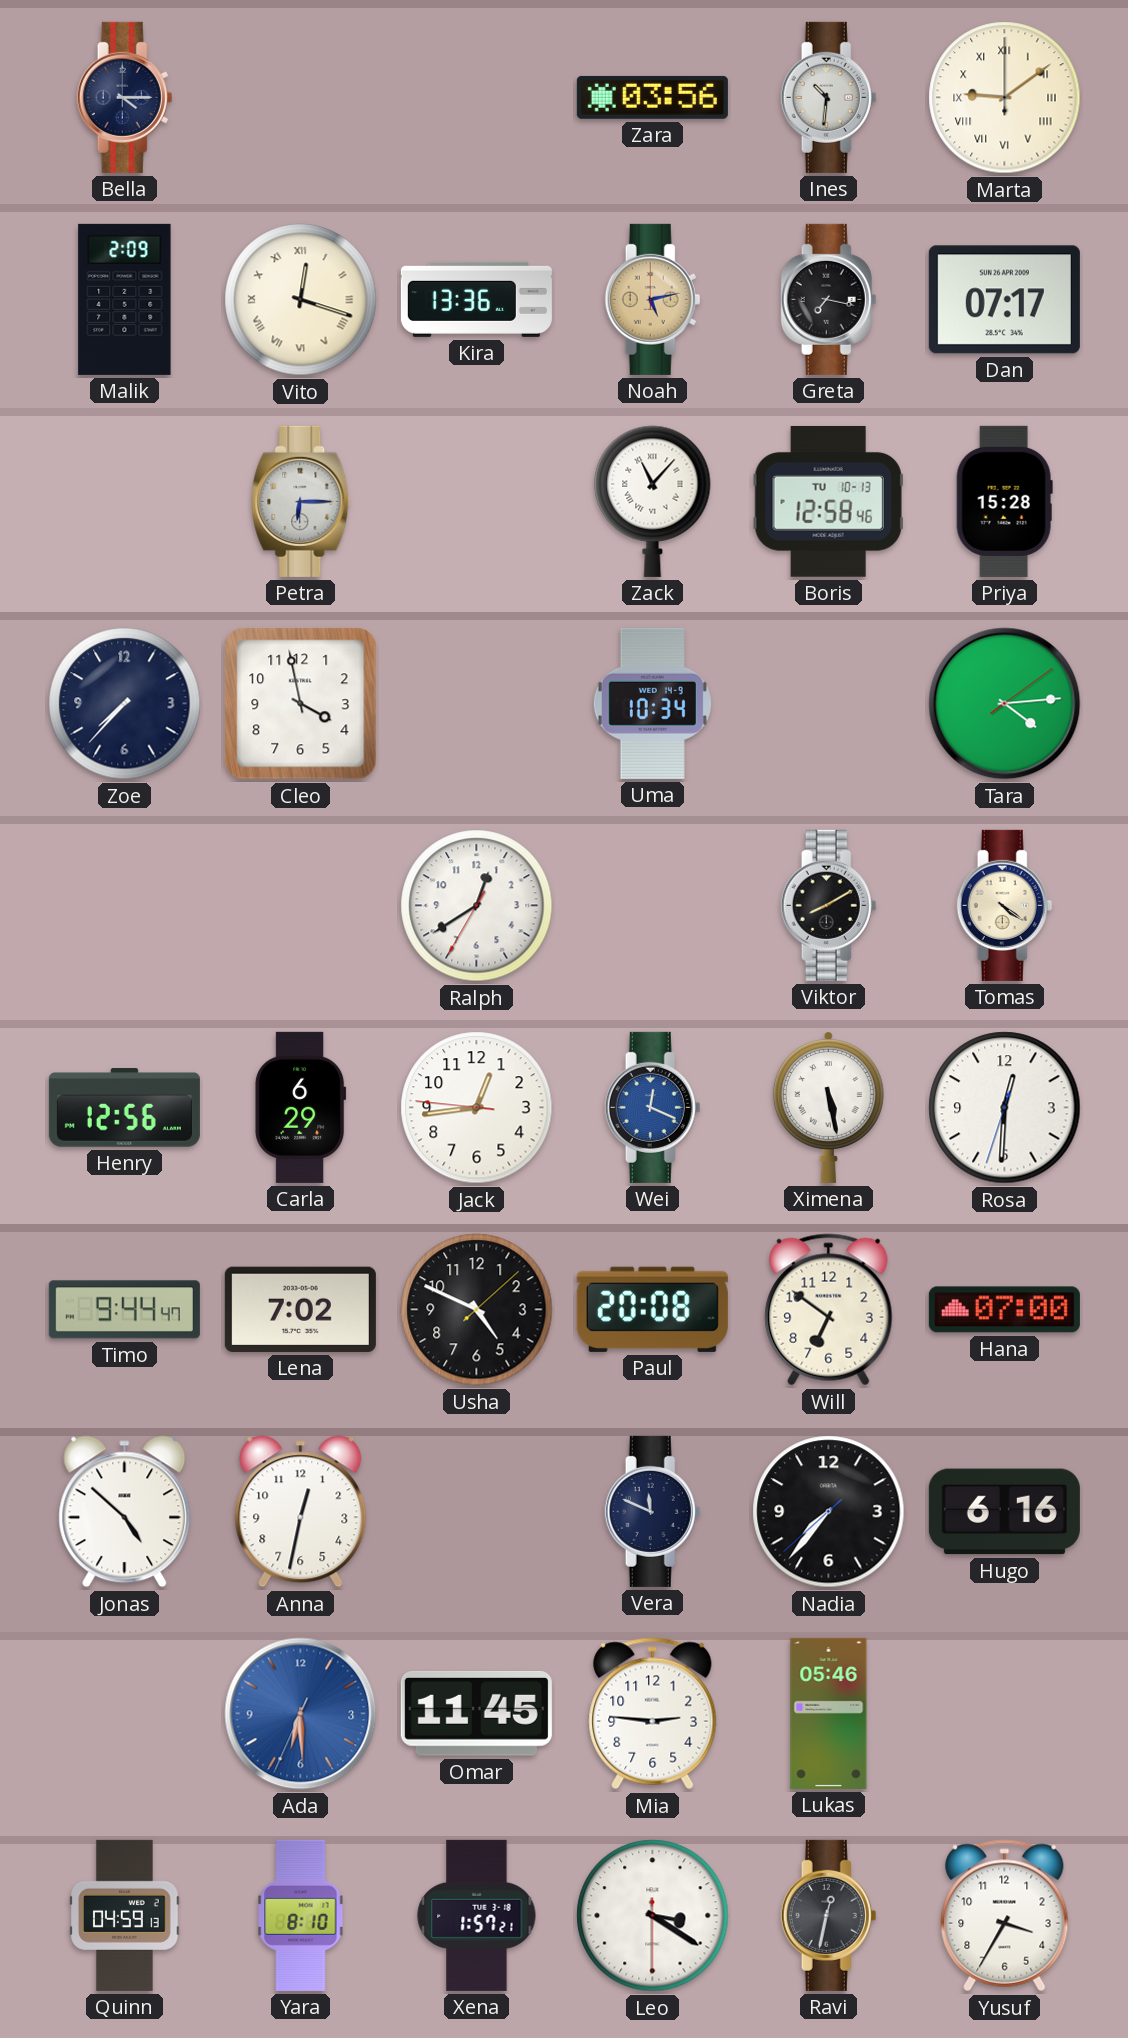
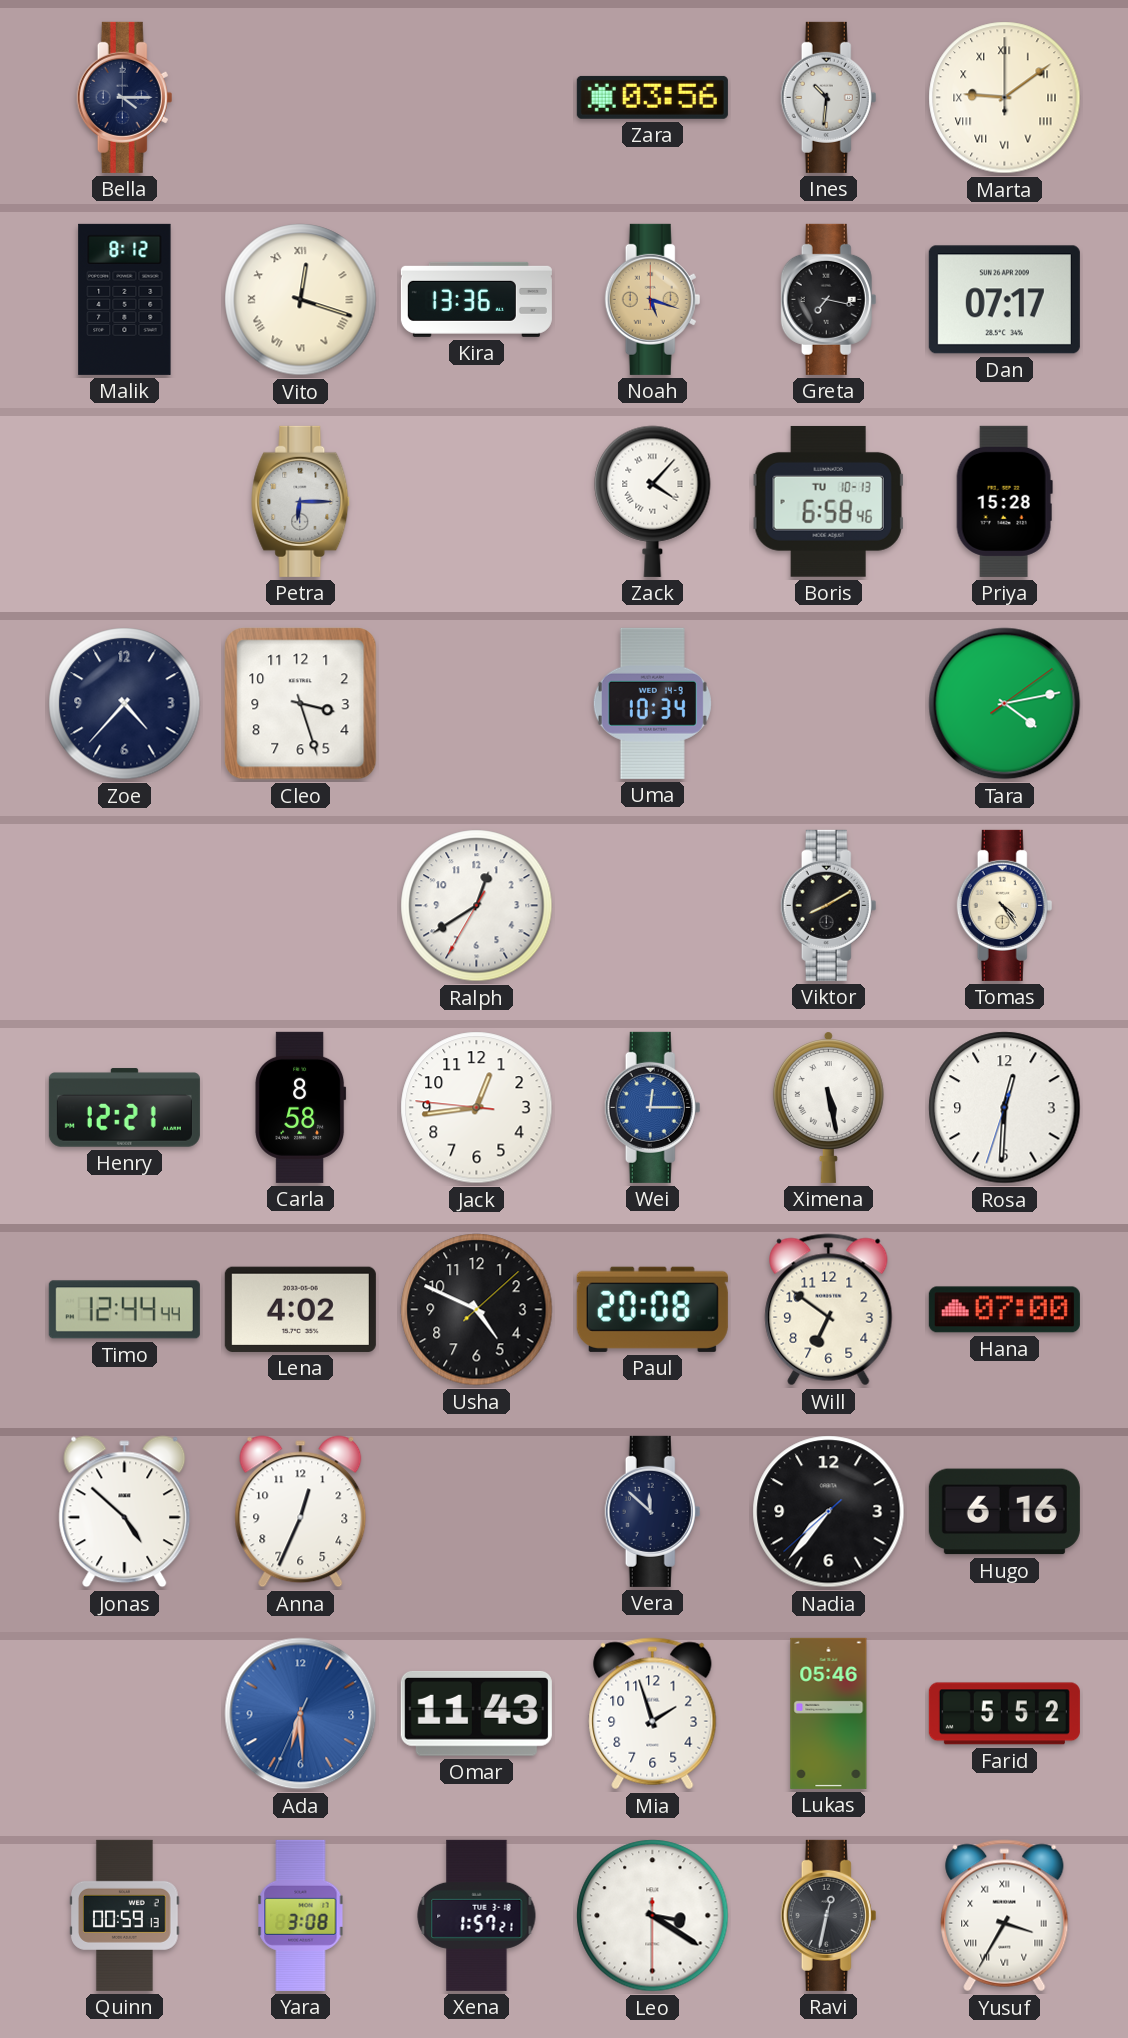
Malik: 2:09 -> 8:12 (125, 299)
Noah: 5:13 -> 5:18 (653, 299)
Zack: 11:07 -> 4:07 (653, 501)
Boris: 12:58 -> 6:58 (828, 501)
Zoe: 7:37 -> 4:37 (125, 704)
Cleo: 3:58 -> 3:27 (301, 704)
Tara: 4:14 -> 4:13 (1005, 704)
Tomas: 4:21 -> 4:24 (1005, 905)
Henry: 12:56 -> 12:21 (124, 1108)
Carla: 6:29 -> 8:58 (301, 1107)
Wei: 12:19 -> 12:15 (653, 1107)
Timo: 9:44 -> 12:44 (124, 1310)
Lena: 7:02 -> 4:02 (300, 1309)
Anna: 12:32 -> 12:34 (301, 1512)
Vera: 11:49 -> 11:52 (653, 1511)
Omar: 11:45 -> 11:43 (476, 1713)
Mia: 2:46 -> 1:57 (653, 1714)
Farid: none -> 5:52 (1004, 1714)
Quinn: 04:59 -> 00:59 (125, 1915)
Yara: 8:10 -> 3:08 (301, 1915)
Yusuf numerals: Arabic -> Roman (1005, 1916)
